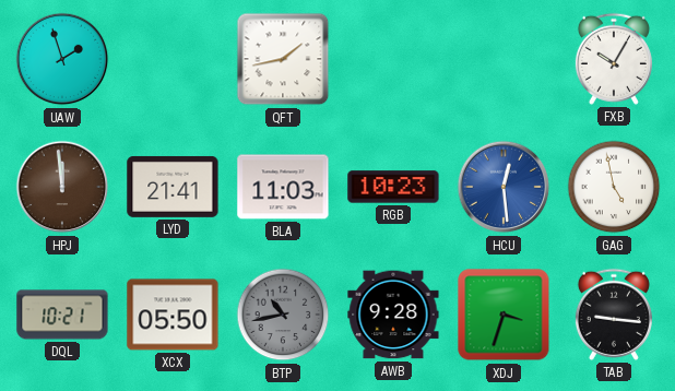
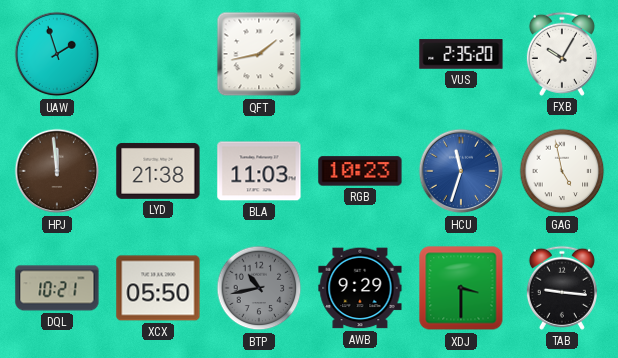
VUS: none -> 2:35 (461, 54)
LYD: 21:41 -> 21:38 (158, 171)
HCU: 12:29 -> 11:33 (461, 171)
AWB: 9:28 -> 9:29 (360, 288)
XDJ: 3:33 -> 3:30 (461, 288)
